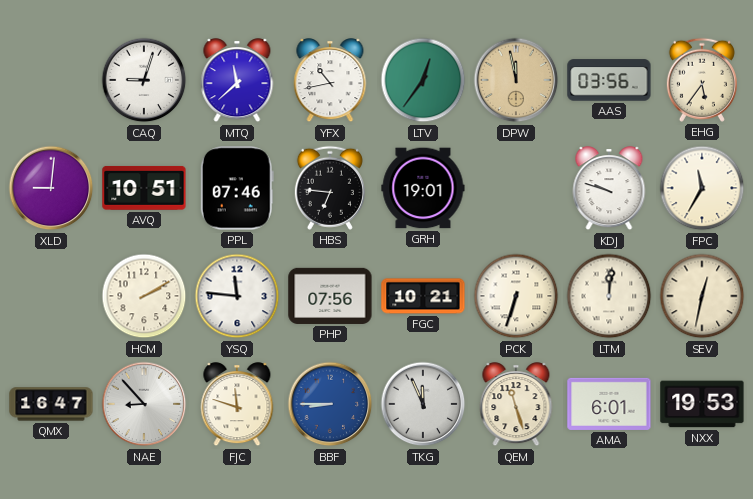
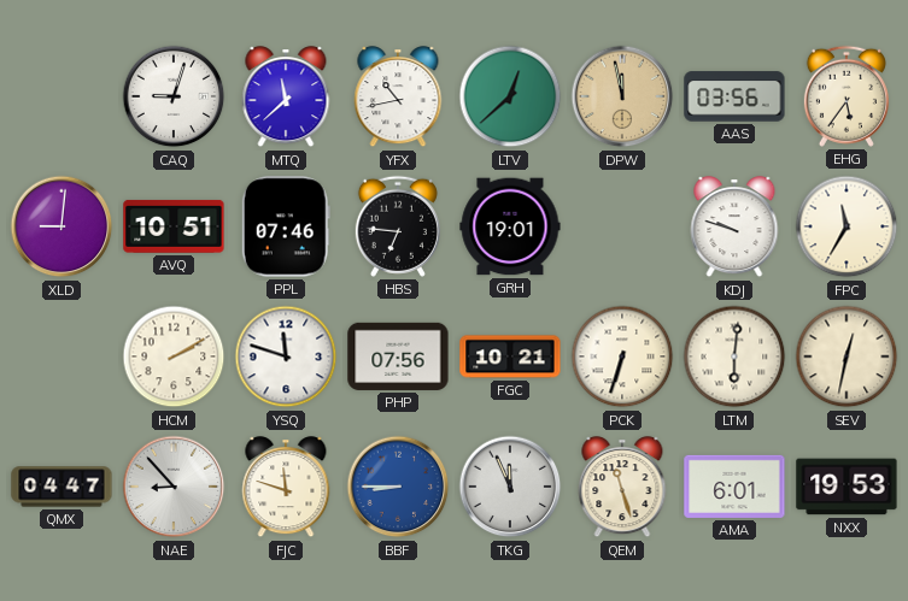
LTV: 12:36 -> 12:38 (510, 96)
YSQ: 11:46 -> 11:48 (286, 357)
LTM: 12:01 -> 6:01 (734, 357)
QMX: 16:47 -> 04:47 (61, 487)
